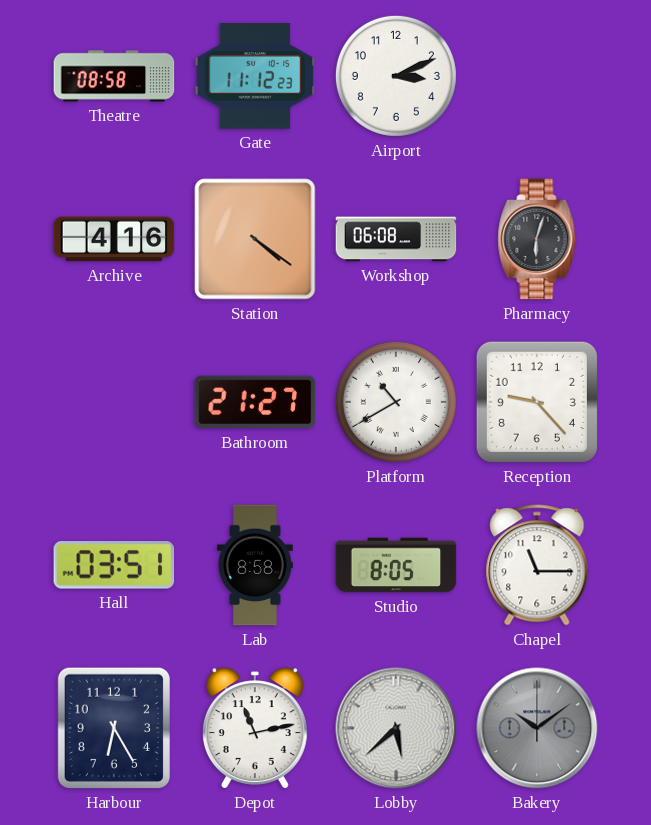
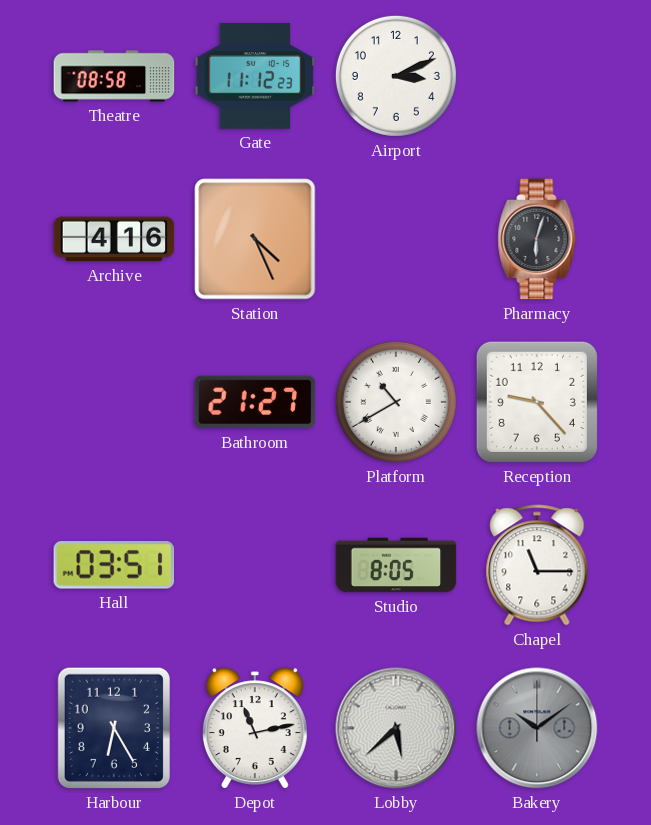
Station: 4:21 -> 4:26 (255, 239)
Workshop: 06:08 -> none (396, 239)
Lab: 8:58 -> none (255, 565)
